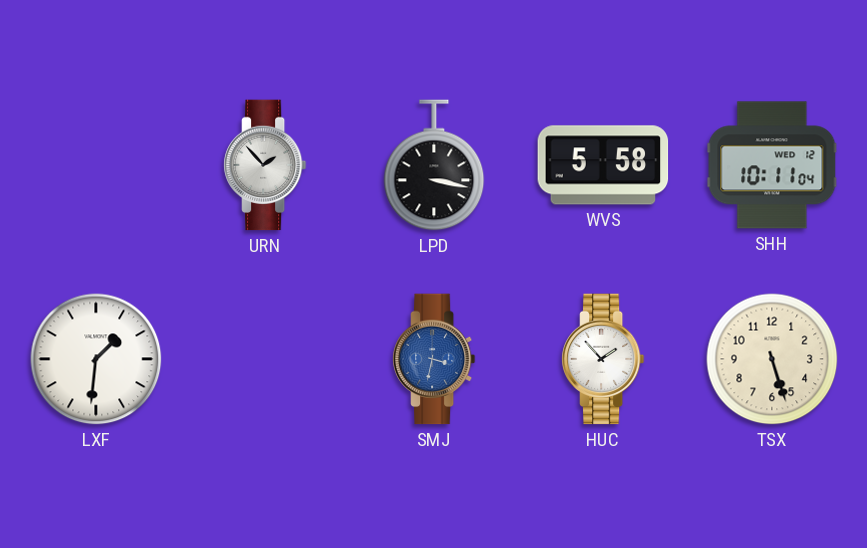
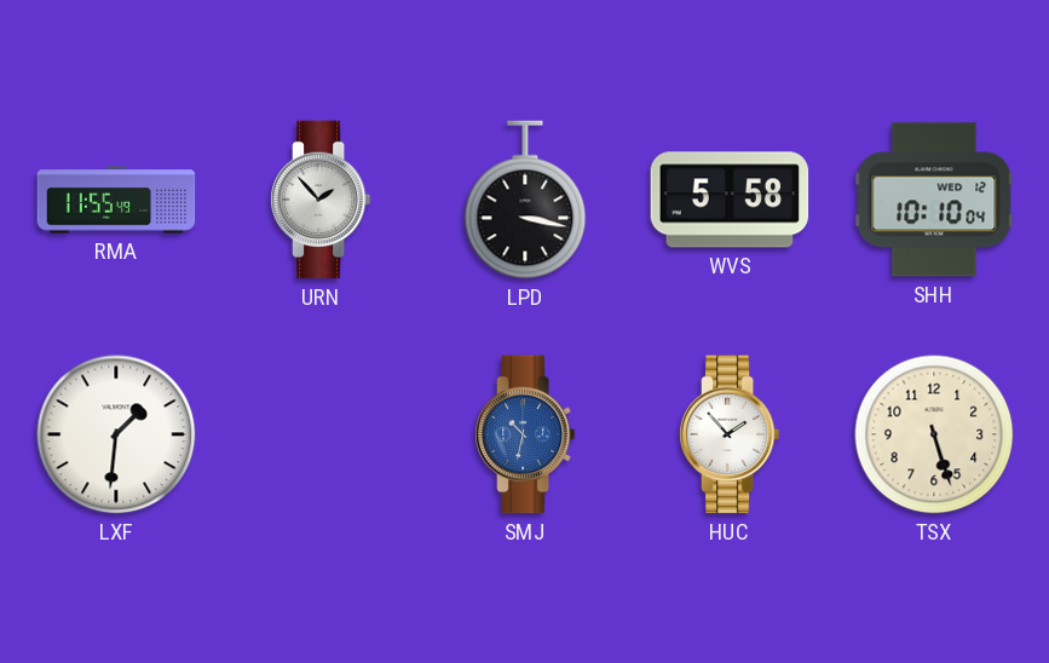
RMA: none -> 11:55 (116, 200)
SHH: 10:11 -> 10:10 (934, 200)
SMJ: 3:32 -> 10:32 (525, 434)
